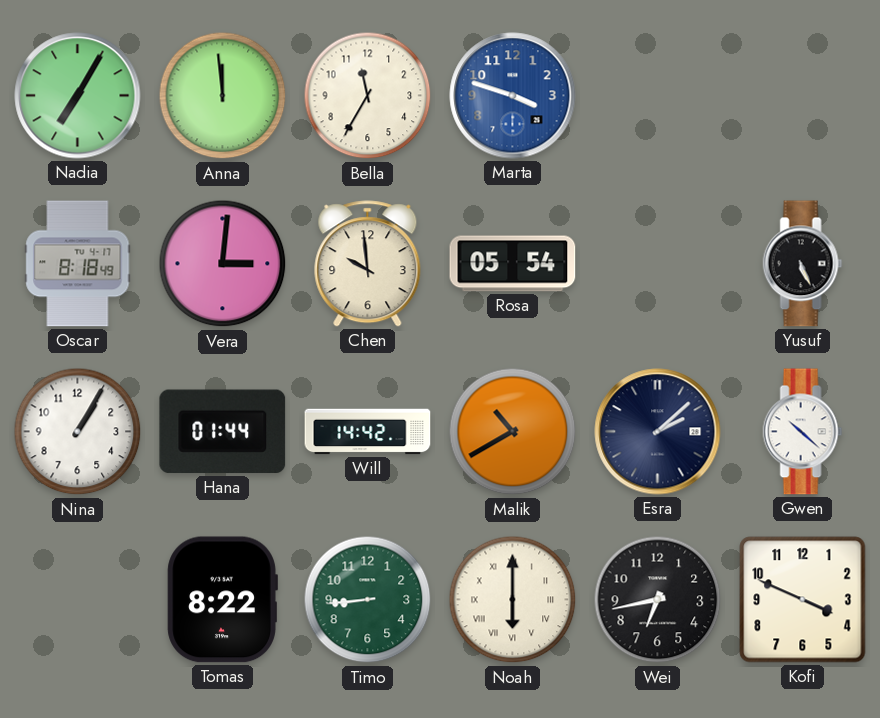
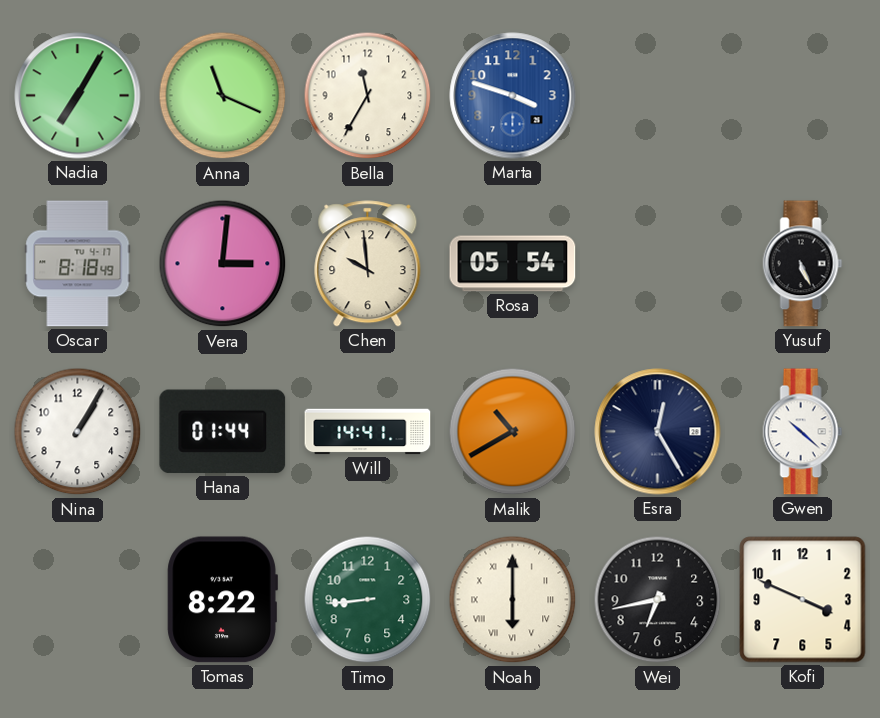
Anna: 11:59 -> 11:19 (223, 96)
Will: 14:42 -> 14:41 (368, 432)
Esra: 2:08 -> 12:25 (658, 432)
